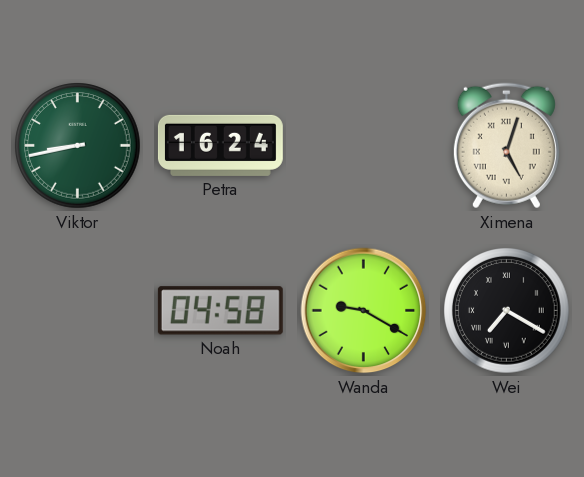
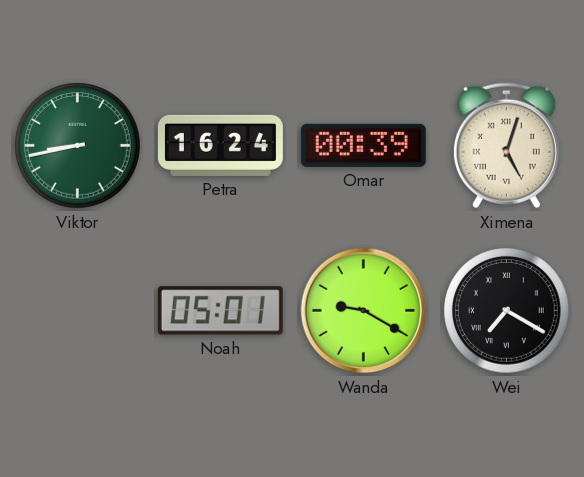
Omar: none -> 00:39 (363, 145)
Noah: 04:58 -> 05:01 (220, 311)
